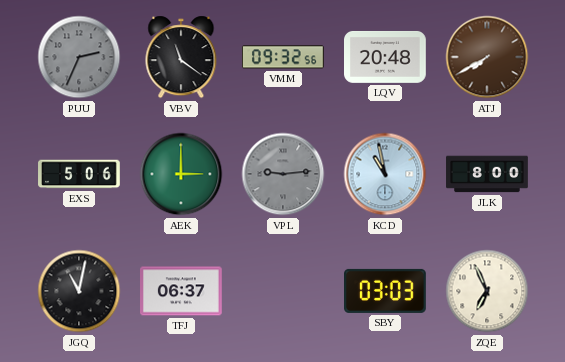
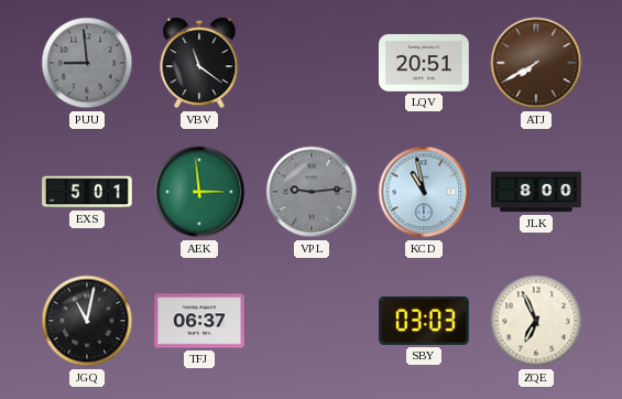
PUU: 2:34 -> 8:59 (87, 63)
VMM: 09:32 -> none (283, 57)
LQV: 20:48 -> 20:51 (424, 63)
EXS: 5:06 -> 5:01 (87, 192)
AEK: 3:00 -> 2:59 (199, 192)
